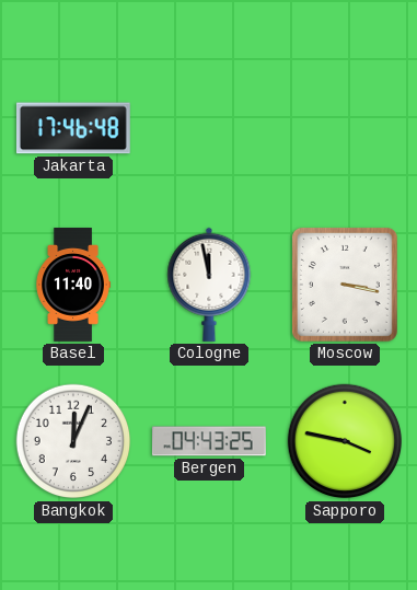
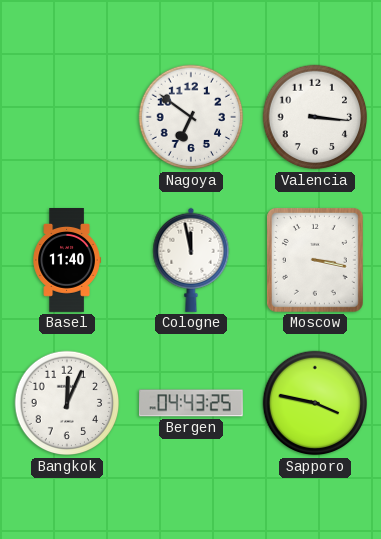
Jakarta: 17:46 -> none (73, 128)
Nagoya: none -> 6:51 (191, 117)
Valencia: none -> 3:16 (315, 117)
